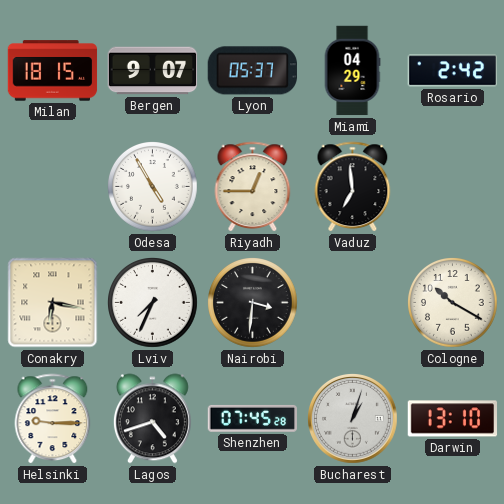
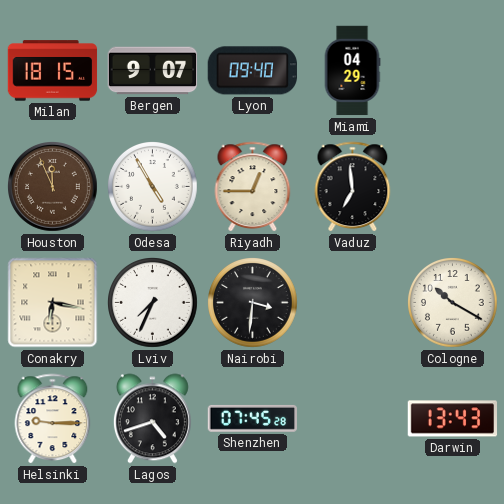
Lyon: 05:37 -> 09:40 (252, 71)
Rosario: 2:42 -> none (452, 71)
Houston: none -> 11:56 (53, 187)
Bucharest: 1:03 -> none (353, 419)
Darwin: 13:10 -> 13:43 (453, 419)
